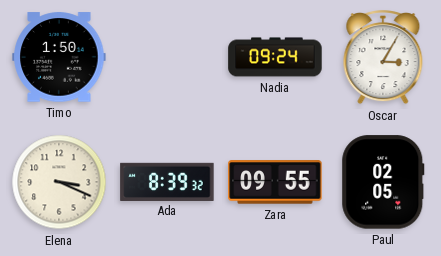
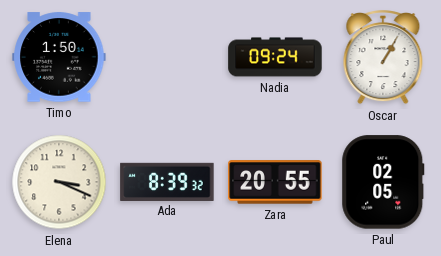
Oscar: 3:05 -> 1:05 (383, 58)
Zara: 09:55 -> 20:55 (275, 182)
